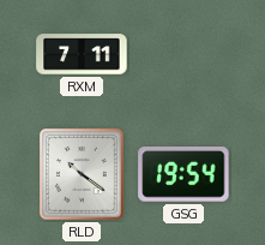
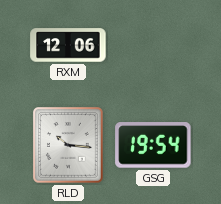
RXM: 7:11 -> 12:06 (68, 45)
RLD: 10:21 -> 10:16 (69, 146)
